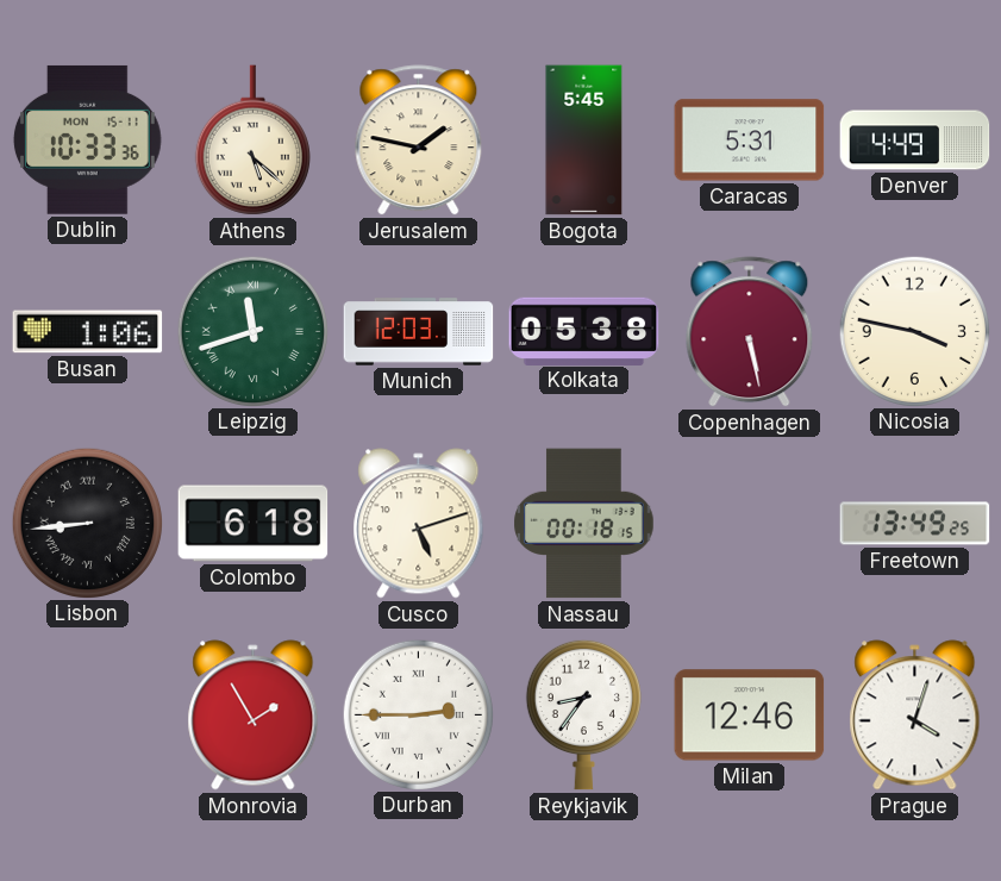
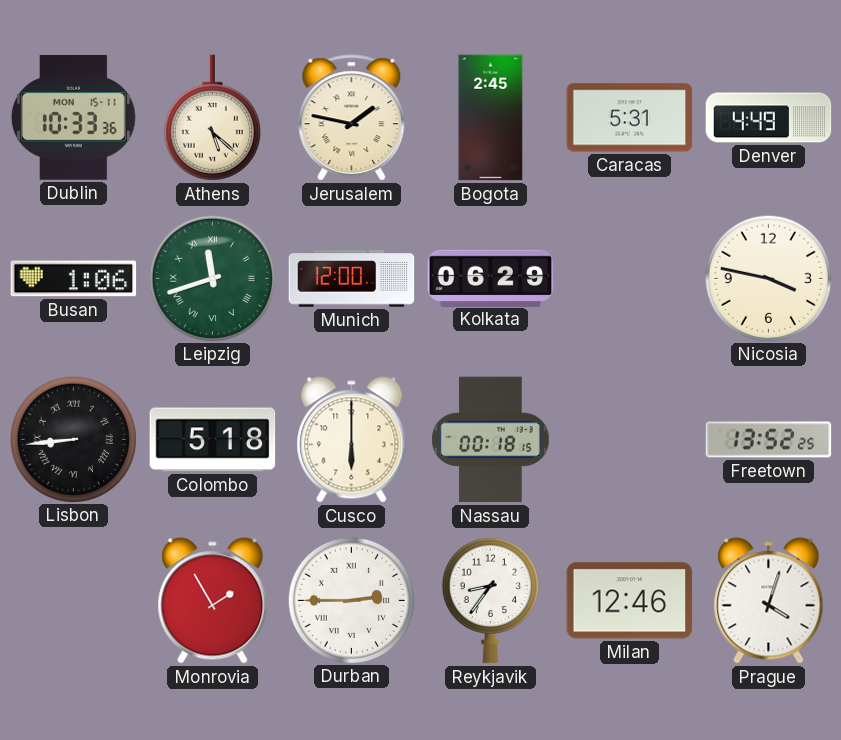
Bogota: 5:45 -> 2:45 (491, 118)
Munich: 12:03 -> 12:00 (352, 279)
Kolkata: 05:38 -> 06:29 (491, 278)
Copenhagen: 5:28 -> none (750, 332)
Colombo: 6:18 -> 5:18 (213, 440)
Cusco: 5:12 -> 6:00 (352, 440)
Freetown: 13:49 -> 13:52 (769, 440)
